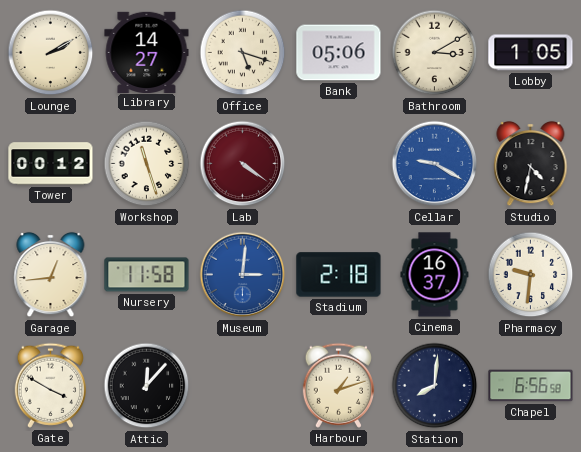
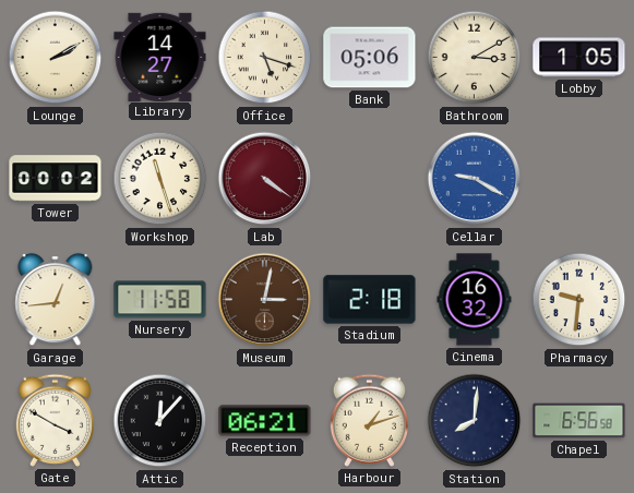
Tower: 00:12 -> 00:02 (56, 179)
Studio: 4:32 -> none (531, 164)
Museum: 3:01 -> 3:02 (265, 300)
Museum dial: blue -> brown (265, 300)
Cinema: 16:37 -> 16:32 (475, 300)
Reception: none -> 06:21 (265, 421)
